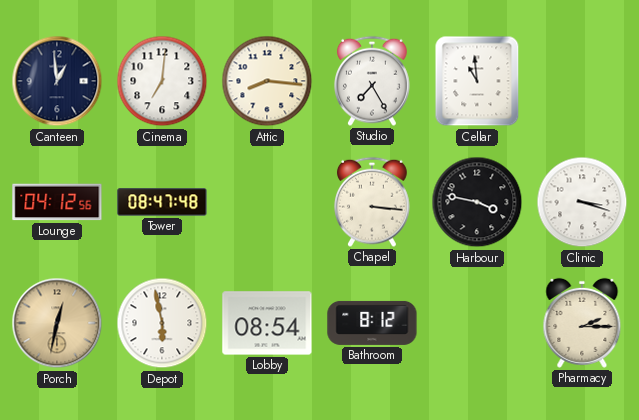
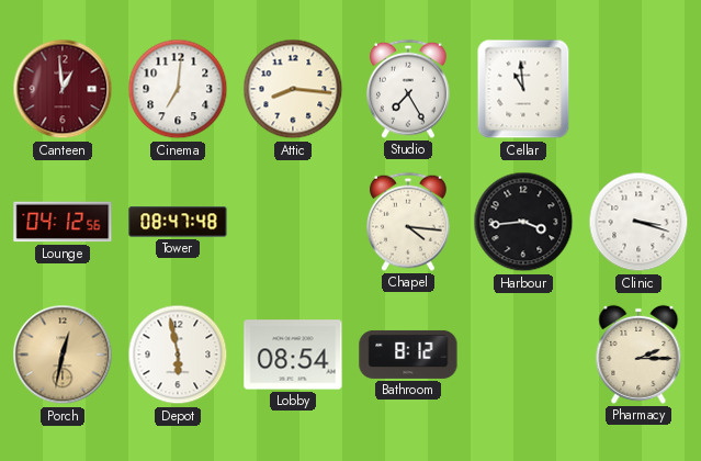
Canteen dial: navy -> burgundy (63, 89)
Chapel: 3:16 -> 4:16 (409, 222)
Harbour: 3:47 -> 3:44 (523, 222)
